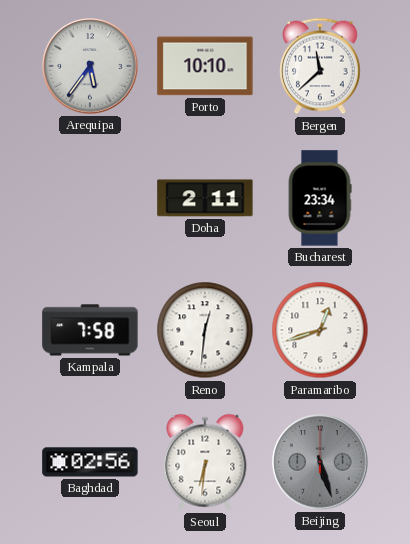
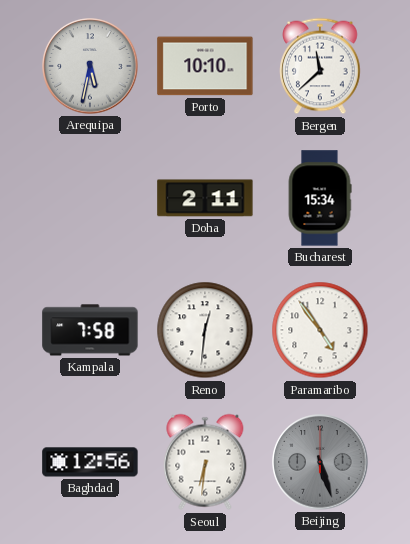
Arequipa: 5:36 -> 5:32 (90, 66)
Bucharest: 23:34 -> 15:34 (320, 198)
Paramaribo: 12:42 -> 4:54 (320, 330)
Baghdad: 02:56 -> 12:56 (90, 462)
